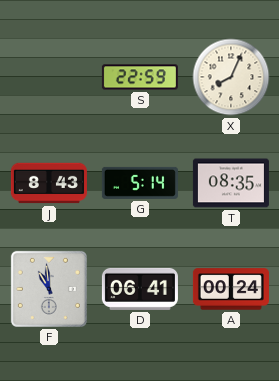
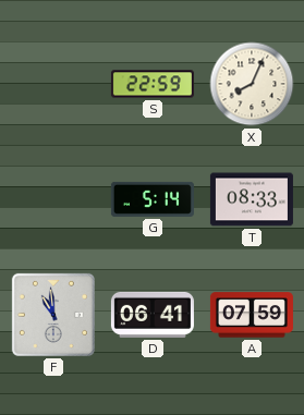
J: 8:43 -> none (49, 183)
T: 08:35 -> 08:33 (252, 199)
A: 00:24 -> 07:59 (252, 315)
